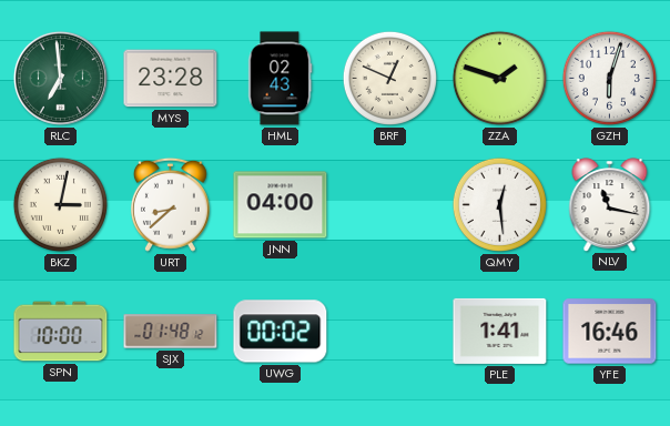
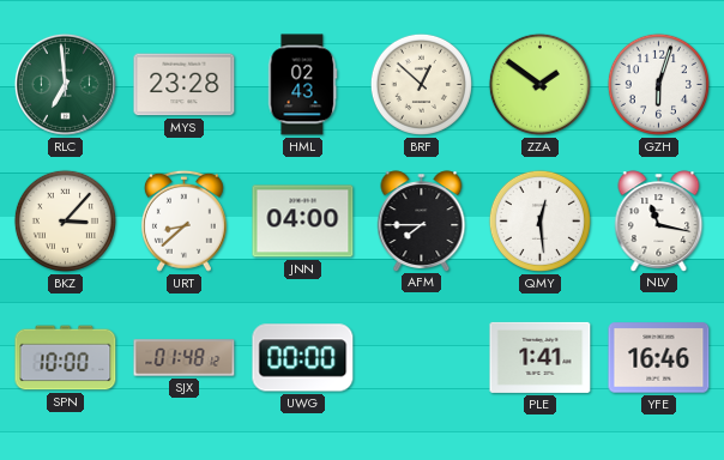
BRF: 12:49 -> 12:52 (421, 84)
ZZA: 1:48 -> 1:51 (539, 84)
BKZ: 3:02 -> 3:07 (65, 220)
AFM: none -> 7:45 (422, 220)
UWG: 00:02 -> 00:00 (303, 358)
